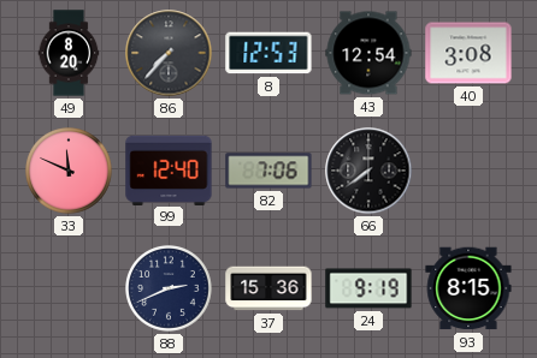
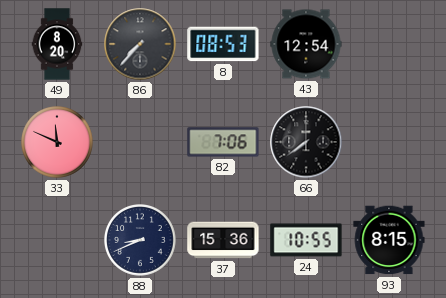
8: 12:53 -> 08:53 (223, 44)
40: 3:08 -> none (468, 53)
99: 12:40 -> none (169, 169)
88: 2:41 -> 8:41 (141, 241)
24: 9:19 -> 10:55 (306, 240)
